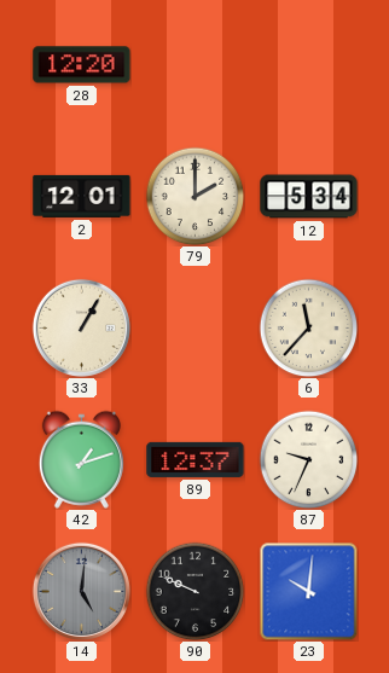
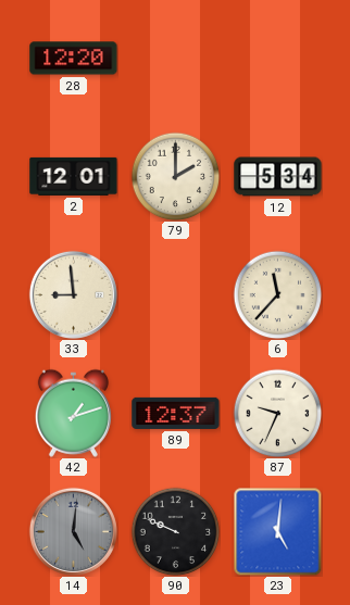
33: 1:05 -> 8:59 (73, 294)
23: 10:01 -> 5:01 (277, 531)
